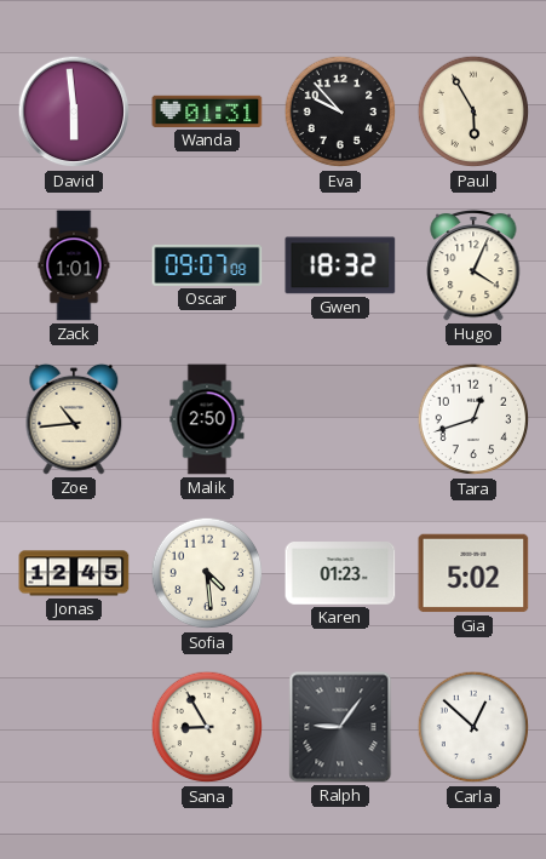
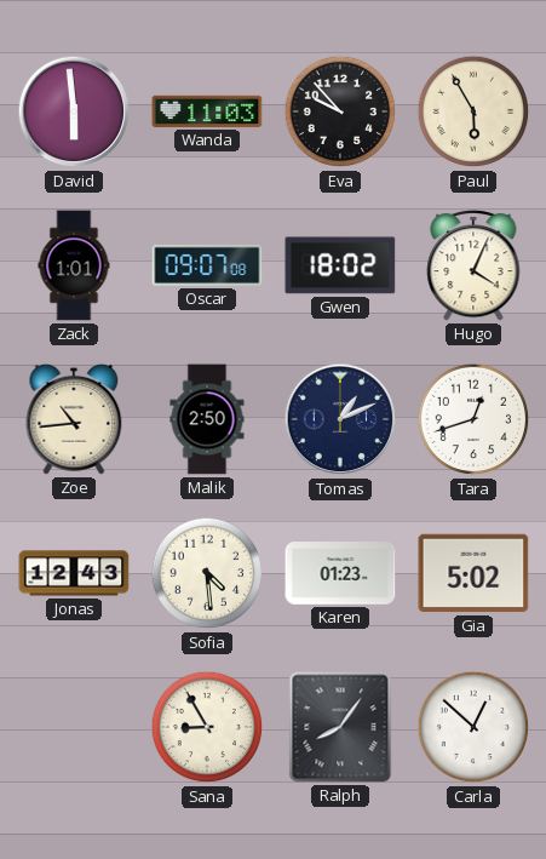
Wanda: 01:31 -> 11:03 (207, 111)
Gwen: 18:32 -> 18:02 (340, 265)
Tomas: none -> 1:11 (340, 419)
Jonas: 12:45 -> 12:43 (74, 573)
Ralph: 9:06 -> 8:06 (340, 727)
